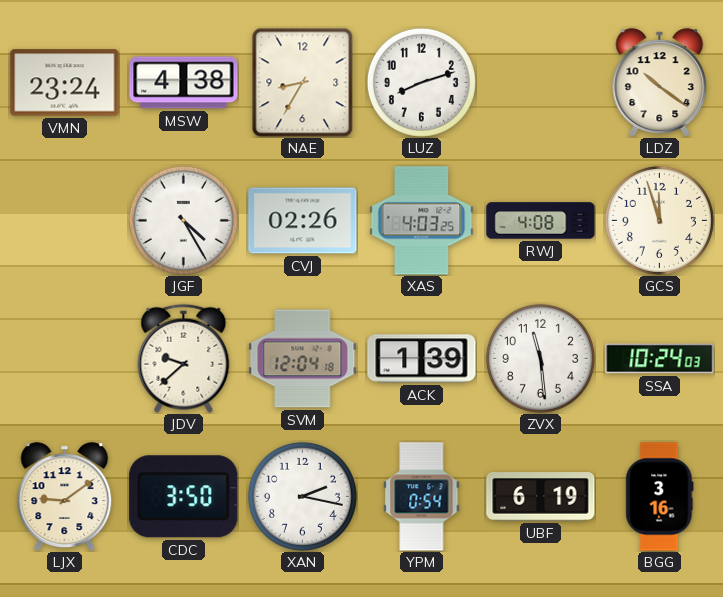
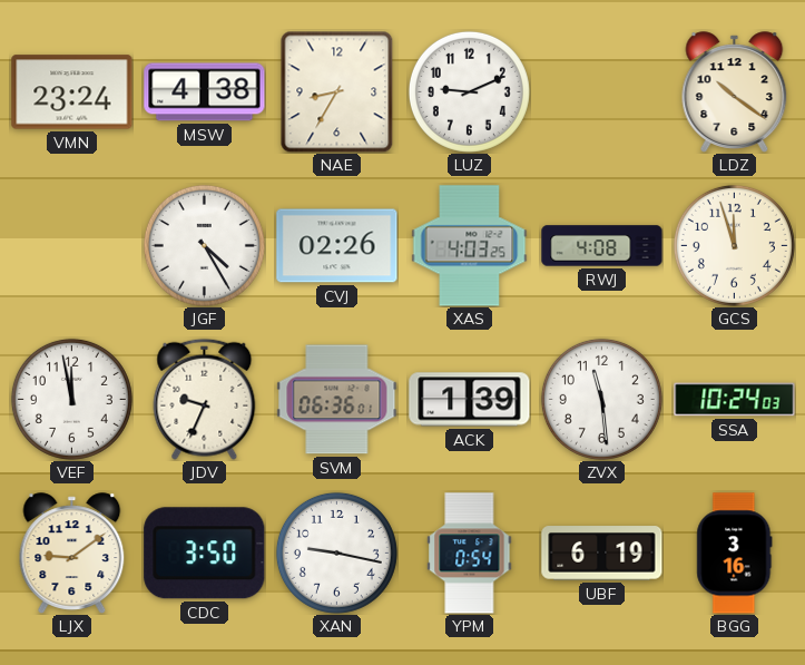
LUZ: 8:12 -> 9:11 (469, 91)
VEF: none -> 11:58 (71, 399)
JDV: 9:38 -> 9:34 (205, 399)
SVM: 12:04 -> 06:36 (337, 400)
XAN: 2:17 -> 9:17 (336, 552)
